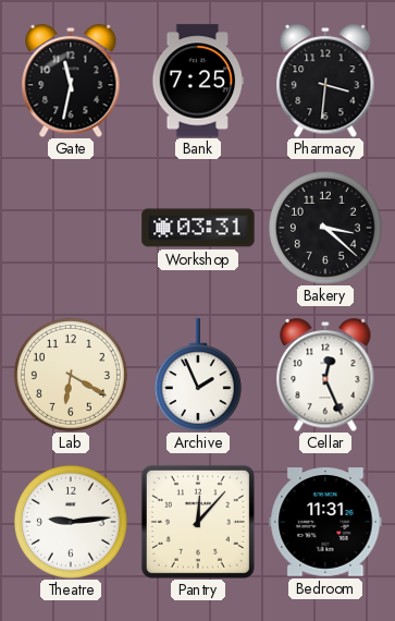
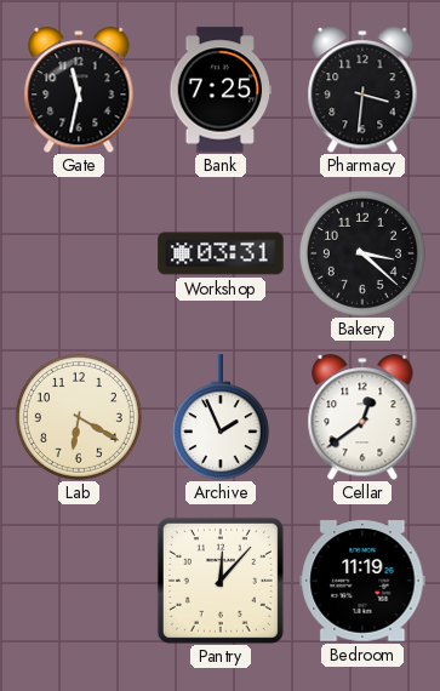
Cellar: 12:26 -> 12:39 (362, 417)
Theatre: 9:14 -> none (71, 522)
Bedroom: 11:31 -> 11:19 (362, 581)
